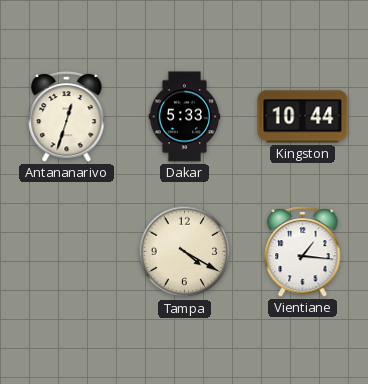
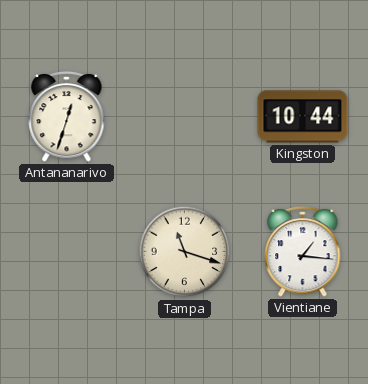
Dakar: 5:33 -> none (185, 117)
Tampa: 4:20 -> 11:18 (185, 252)
